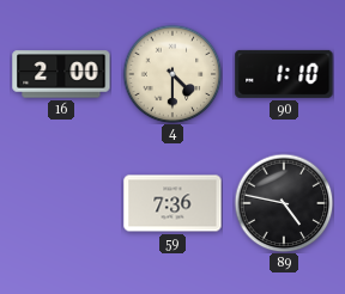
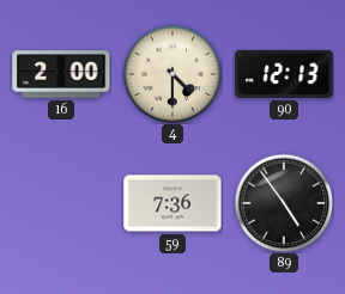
90: 1:10 -> 12:13 (284, 74)
89: 4:47 -> 4:54 (284, 203)
